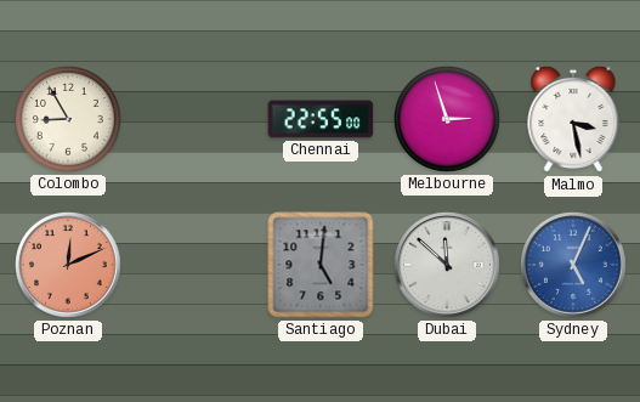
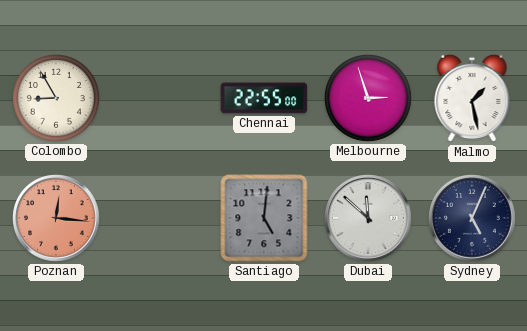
Malmo: 3:28 -> 1:28 (472, 98)
Poznan: 12:11 -> 12:16 (57, 219)
Sydney dial: blue -> navy (473, 219)
